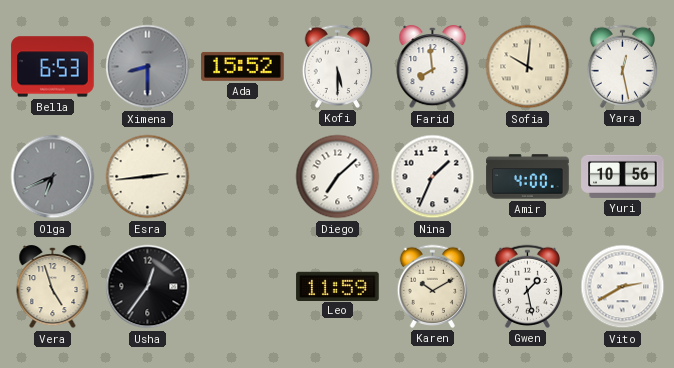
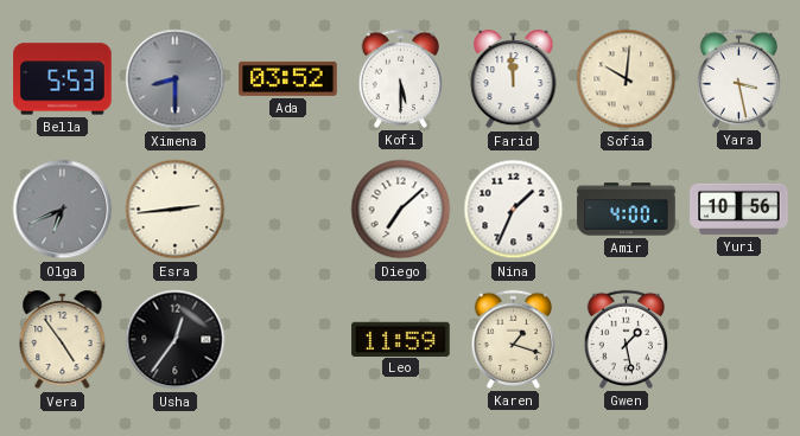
Bella: 6:53 -> 5:53 (63, 79)
Ada: 15:52 -> 03:52 (288, 78)
Farid: 7:59 -> 11:59 (514, 79)
Yara: 12:28 -> 3:28 (738, 78)
Vera: 4:57 -> 4:54 (63, 340)
Karen: 10:10 -> 1:18 (513, 339)
Vito: 2:40 -> none (623, 287)
